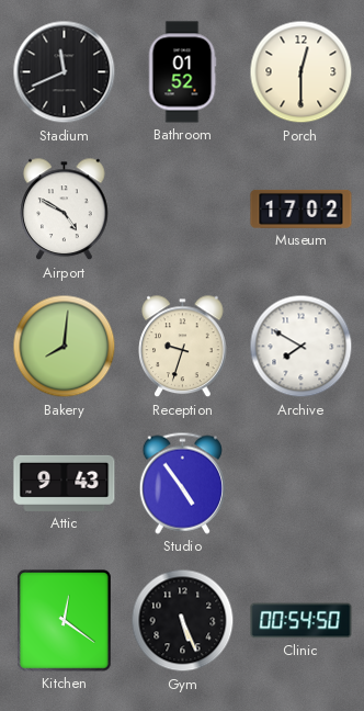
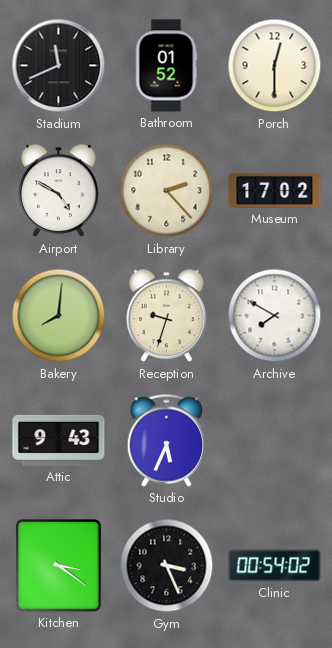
Library: none -> 2:23 (167, 191)
Studio: 4:54 -> 5:34 (166, 440)
Kitchen: 12:21 -> 3:21 (59, 566)
Gym: 5:26 -> 3:26 (167, 566)
Clinic: 00:54:50 -> 00:54:02 (275, 566)
